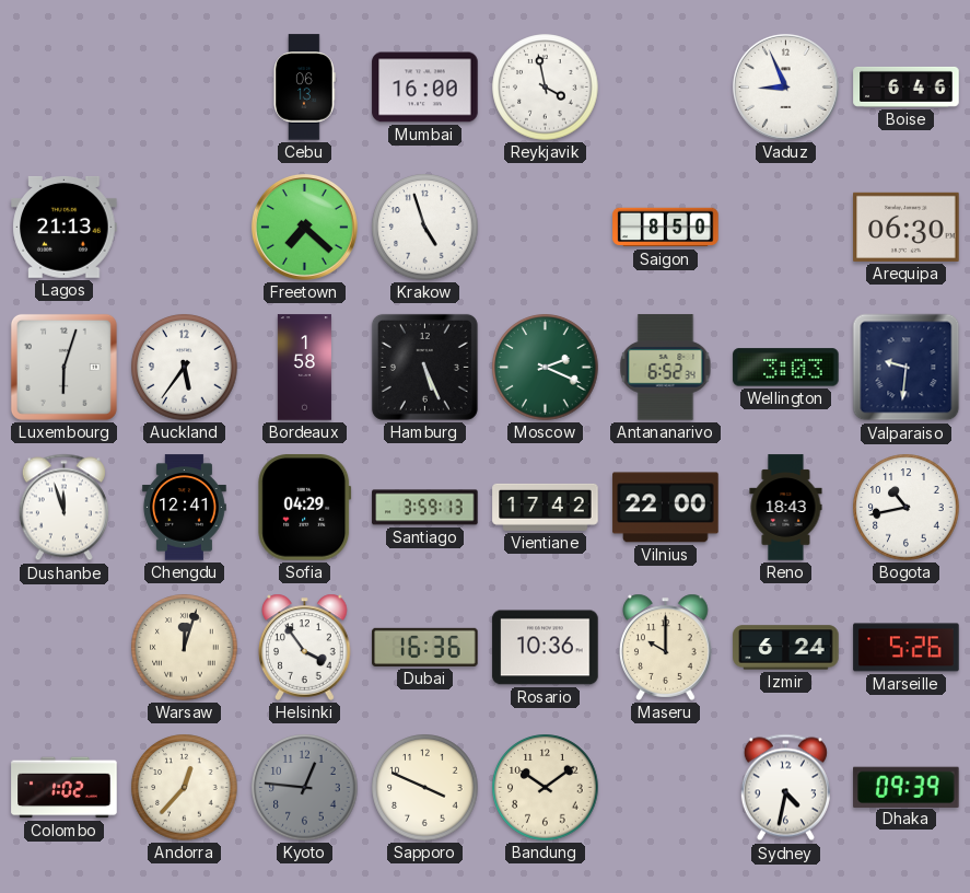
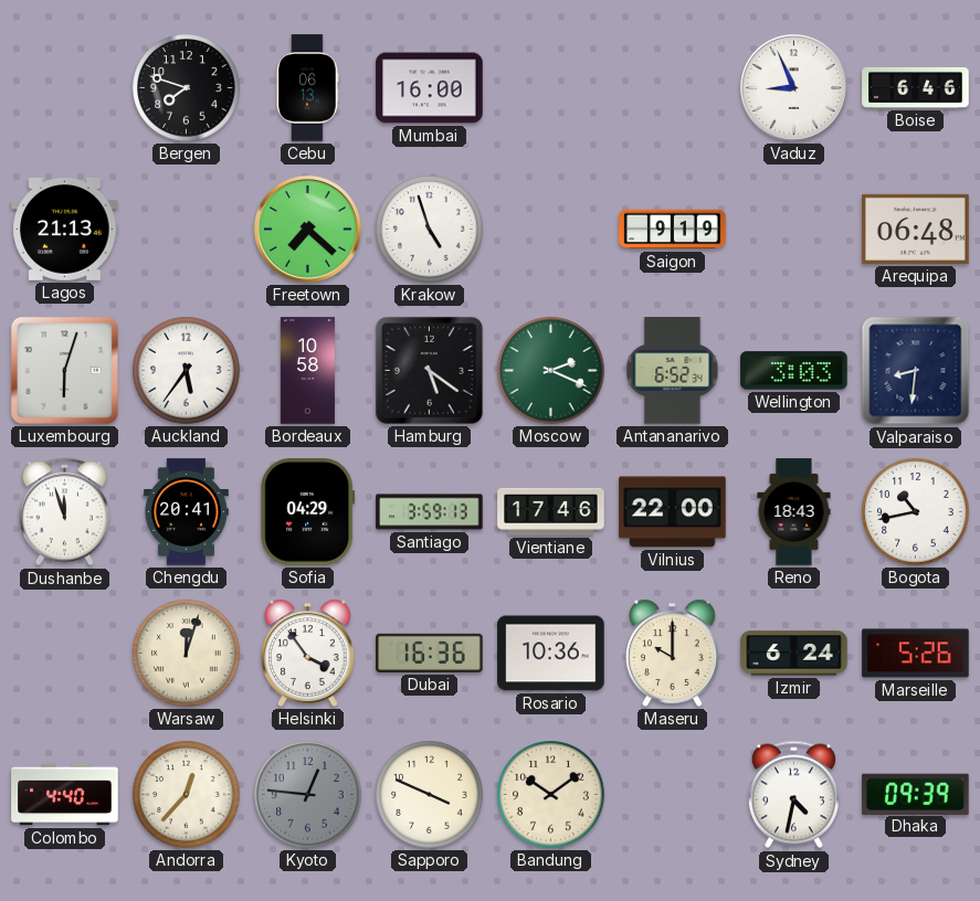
Bergen: none -> 7:48 (187, 88)
Reykjavik: 3:58 -> none (546, 88)
Saigon: 8:50 -> 9:19 (673, 230)
Arequipa: 06:30 -> 06:48 (916, 229)
Bordeaux: 1:58 -> 10:58 (307, 371)
Hamburg: 5:26 -> 5:21 (429, 370)
Valparaiso: 9:31 -> 8:31 (916, 371)
Chengdu: 12:41 -> 20:41 (186, 512)
Vientiane: 17:42 -> 17:46 (551, 511)
Colombo: 1:02 -> 4:40 (65, 795)
